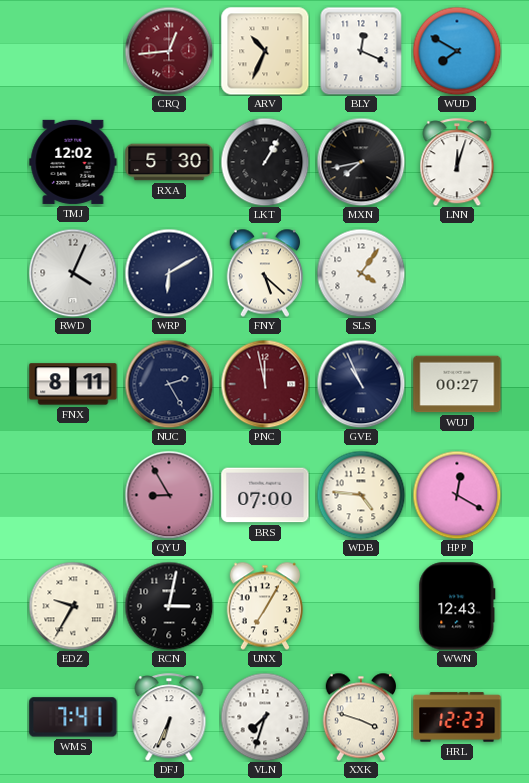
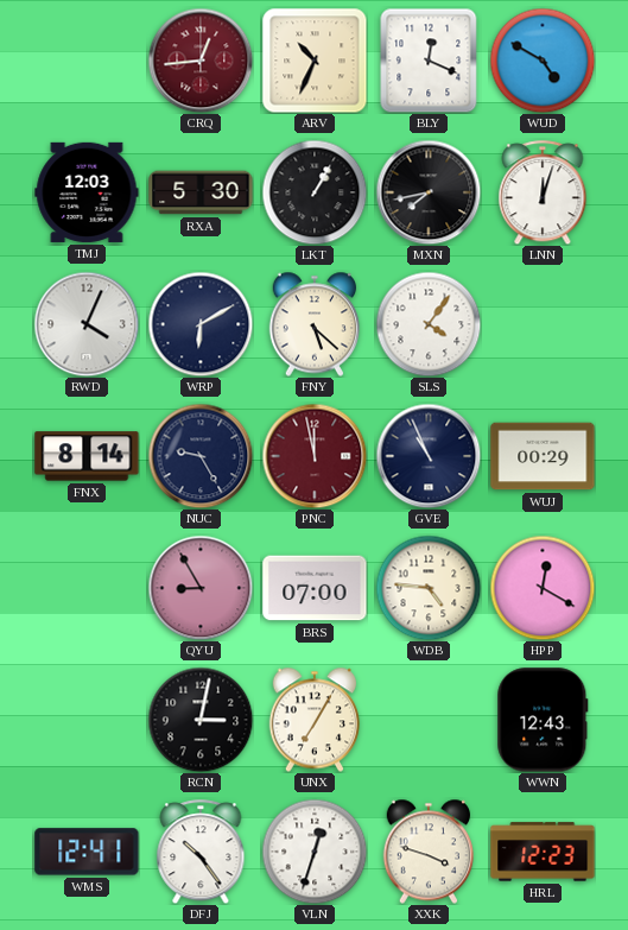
WUD: 7:50 -> 4:50 (543, 61)
TMJ: 12:02 -> 12:03 (87, 192)
FNX: 8:11 -> 8:14 (87, 456)
NUC: 2:25 -> 9:25 (201, 456)
WUJ: 00:27 -> 00:29 (543, 456)
EDZ: 9:35 -> none (73, 606)
WMS: 7:41 -> 12:41 (87, 852)
DFJ: 6:34 -> 10:24 (201, 852)
VLN: 7:33 -> 12:33 (315, 852)
